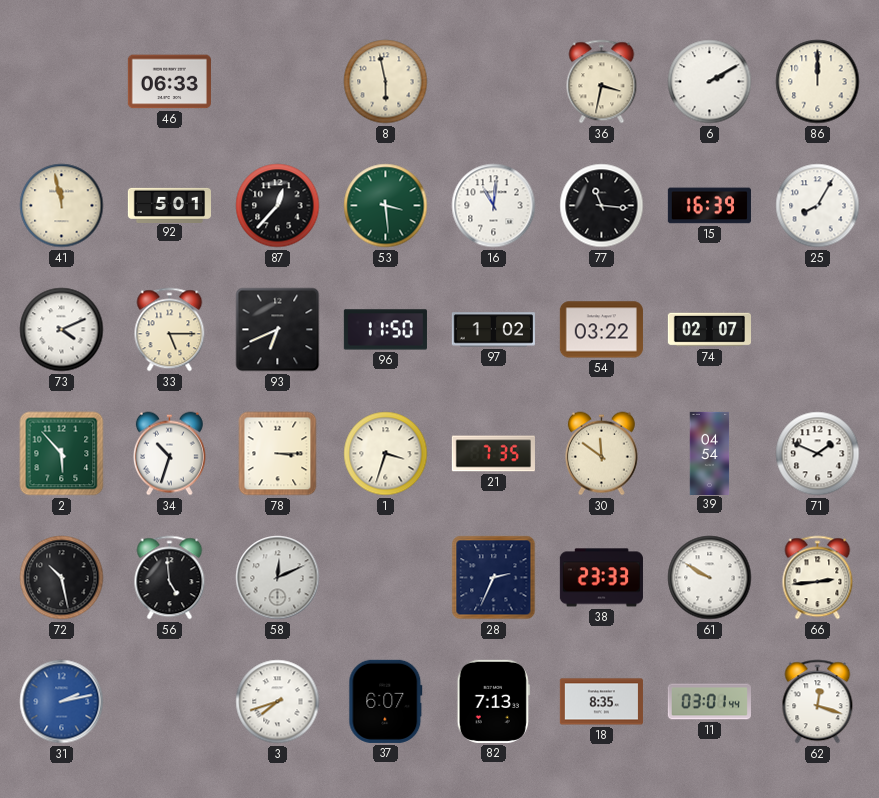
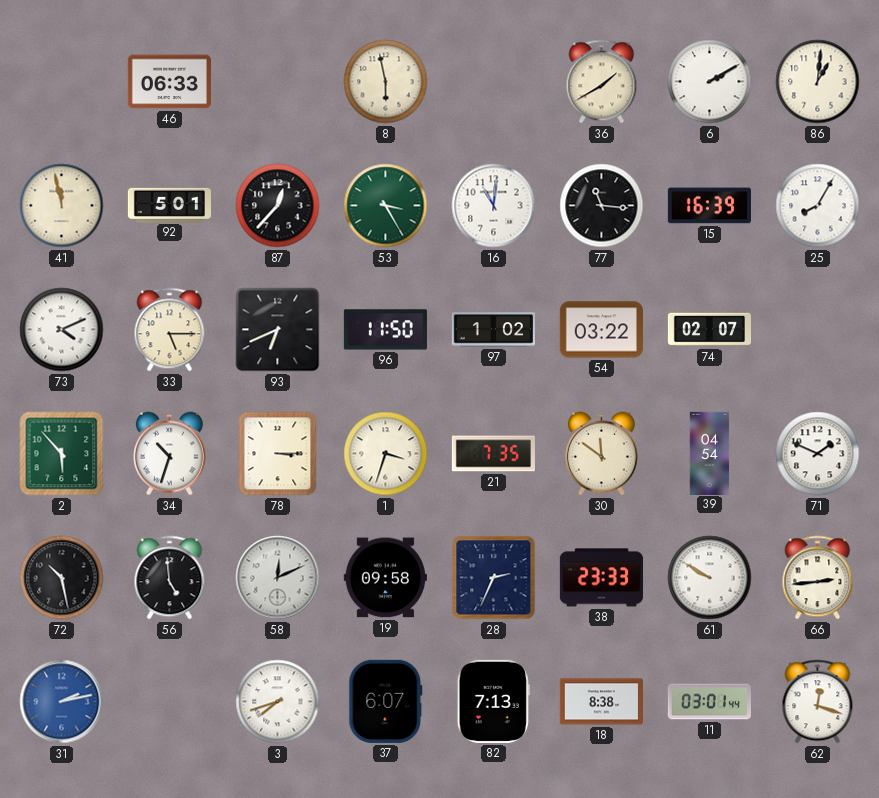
36: 3:32 -> 1:40 (602, 82)
86: 12:00 -> 1:01 (818, 82)
53: 3:29 -> 3:25 (386, 206)
19: none -> 09:58 (385, 578)
18: 8:35 -> 8:38 (601, 702)
